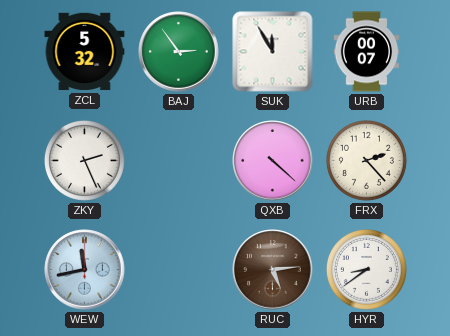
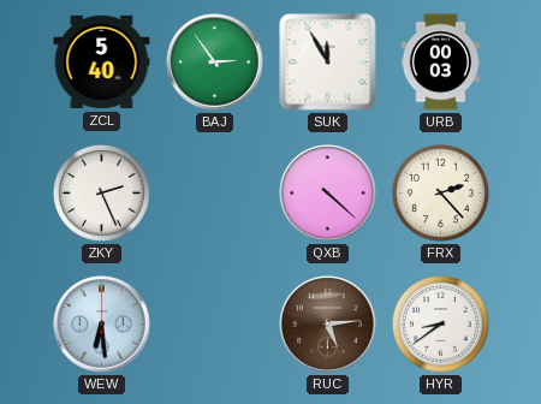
ZCL: 5:32 -> 5:40 (102, 63)
URB: 00:07 -> 00:03 (441, 63)
WEW: 11:43 -> 6:29 (102, 325)
